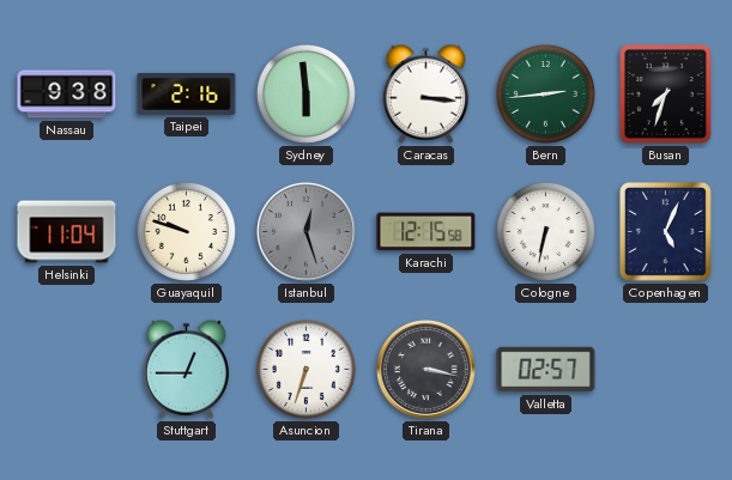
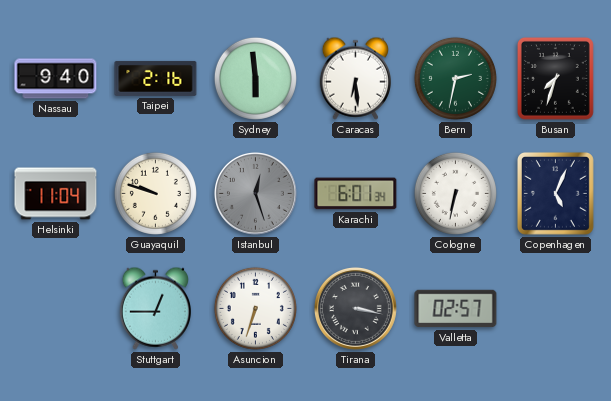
Nassau: 9:38 -> 9:40 (56, 79)
Caracas: 3:16 -> 6:29 (355, 78)
Bern: 2:44 -> 2:32 (455, 78)
Karachi: 12:15 -> 6:01 (356, 194)
